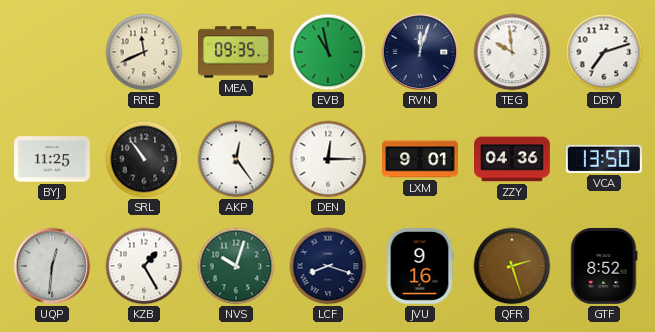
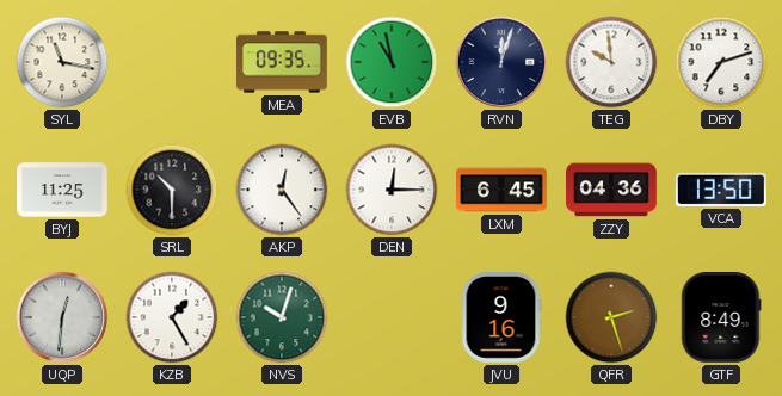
SYL: none -> 11:17 (62, 62)
RRE: 11:41 -> none (144, 52)
SRL: 10:54 -> 10:30 (172, 190)
LXM: 9:01 -> 6:45 (503, 190)
LCF: 8:18 -> none (328, 266)
GTF: 8:52 -> 8:49 (721, 317)
